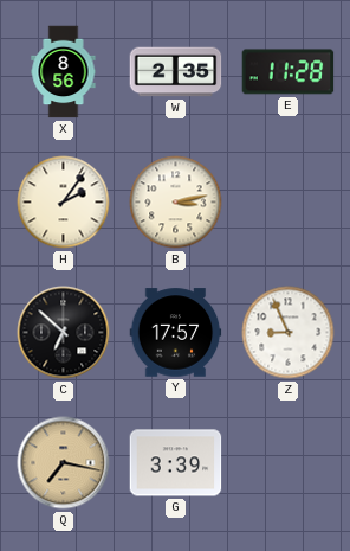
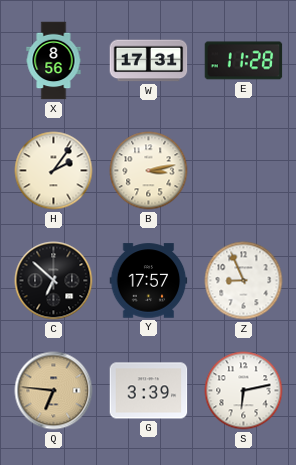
W: 2:35 -> 17:31 (149, 61)
Q: 7:17 -> 6:46 (54, 391)
S: none -> 6:13 (244, 391)
